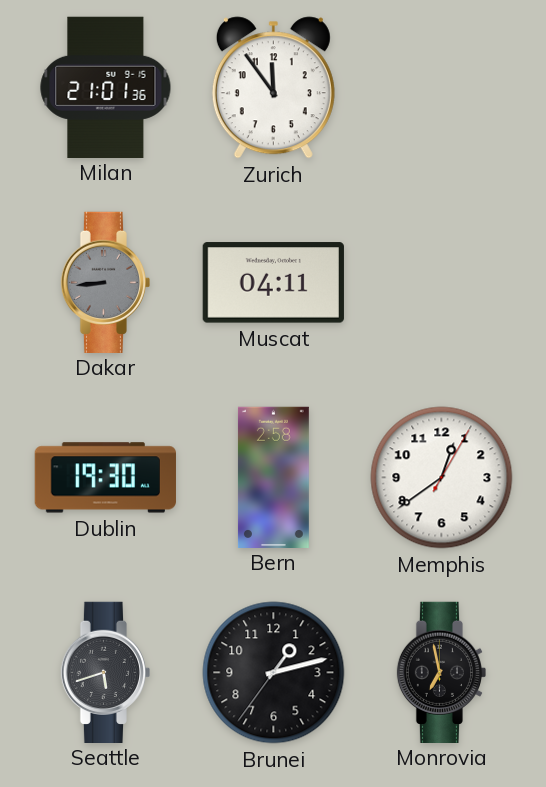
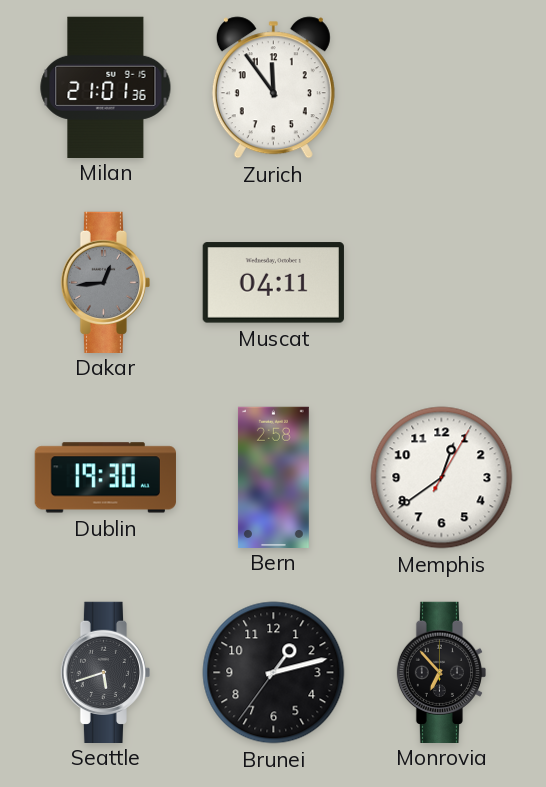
Dakar: 8:44 -> 12:44 (106, 282)
Monrovia: 6:58 -> 6:53 (442, 672)
